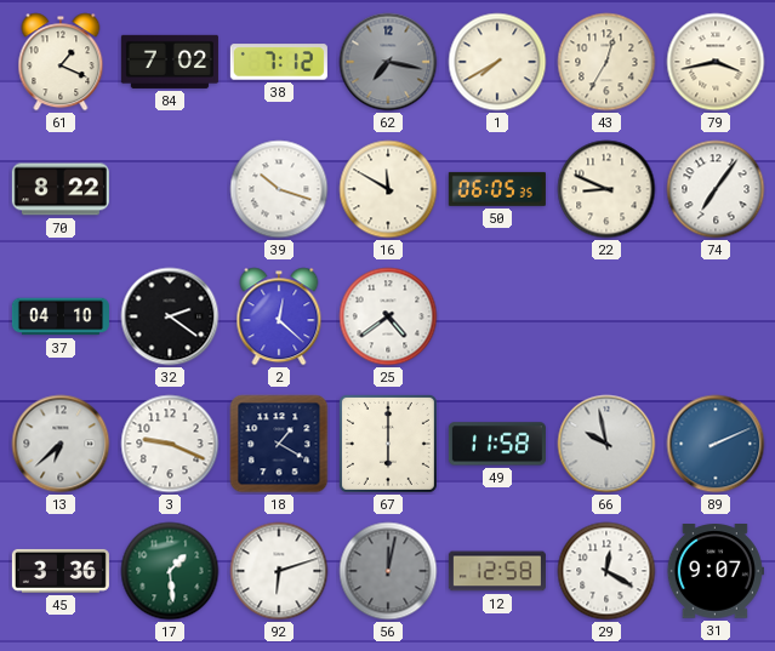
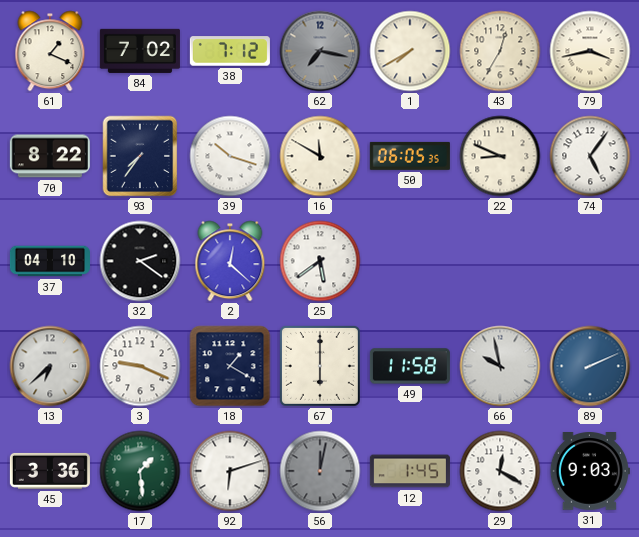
93: none -> 7:36 (140, 156)
74: 7:06 -> 5:06 (590, 156)
25: 4:39 -> 5:39 (320, 261)
12: 12:58 -> 1:45 (410, 471)
31: 9:07 -> 9:03 (590, 472)
